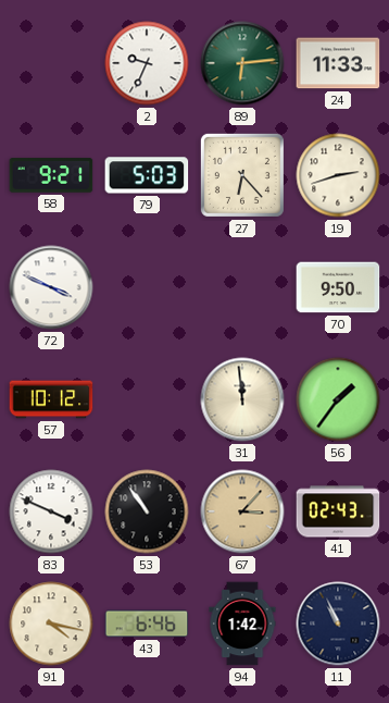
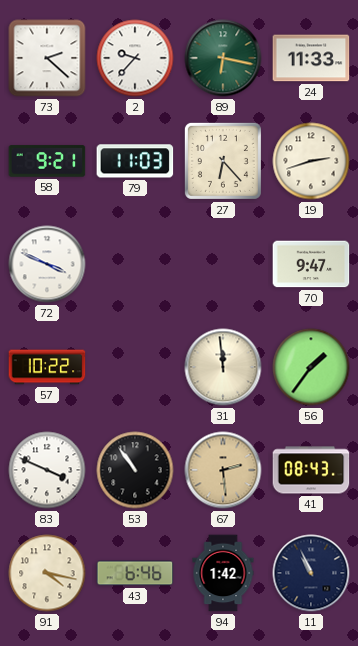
73: none -> 2:22 (47, 58)
2: 9:34 -> 9:37 (135, 58)
89: 6:14 -> 6:17 (223, 58)
79: 5:03 -> 11:03 (135, 161)
70: 9:50 -> 9:47 (311, 264)
57: 10:12 -> 10:22 (47, 367)
67: 3:07 -> 2:29 (223, 470)
41: 02:43 -> 08:43 (311, 470)
